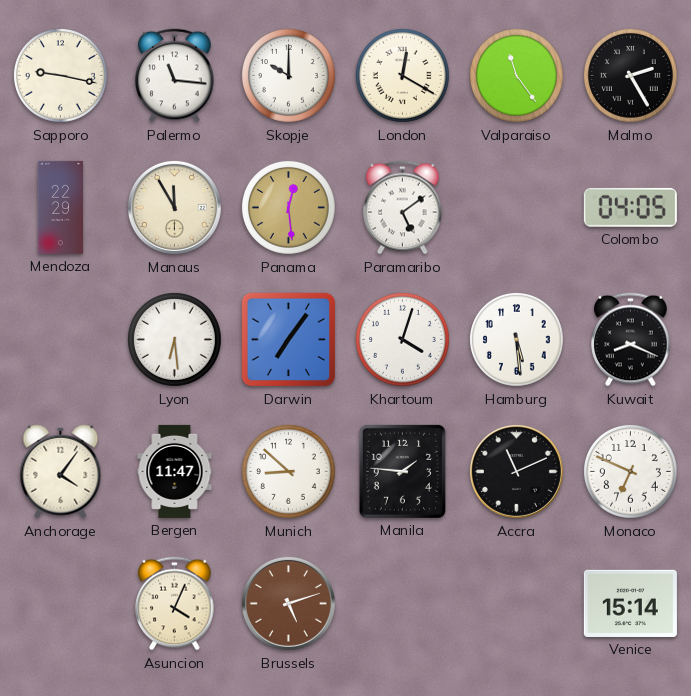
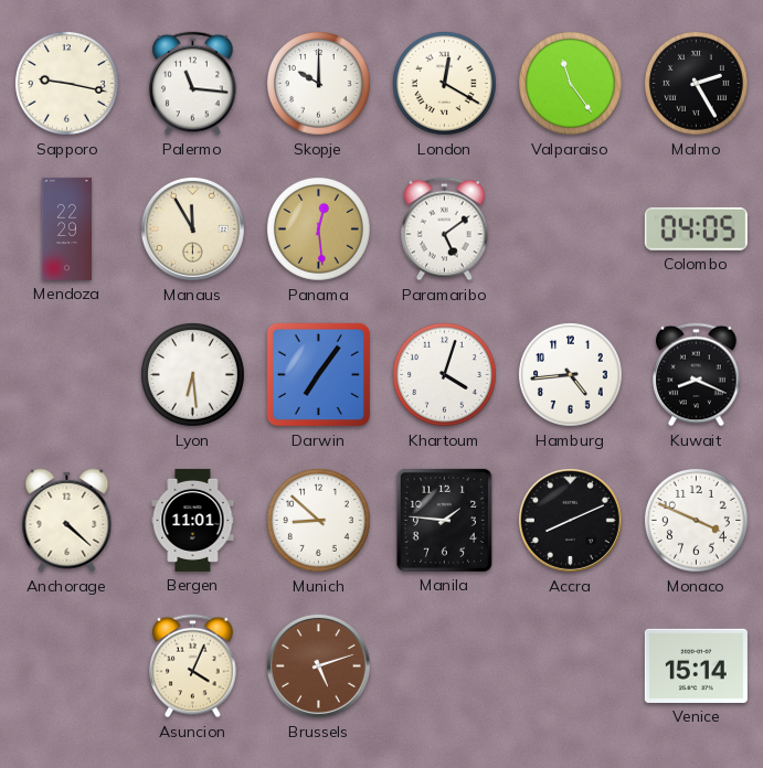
Hamburg: 5:29 -> 4:44 (570, 375)
Anchorage: 4:06 -> 4:22 (67, 521)
Bergen: 11:47 -> 11:01 (193, 520)
Accra: 11:11 -> 8:11 (570, 520)
Monaco: 6:49 -> 3:49 (696, 521)
